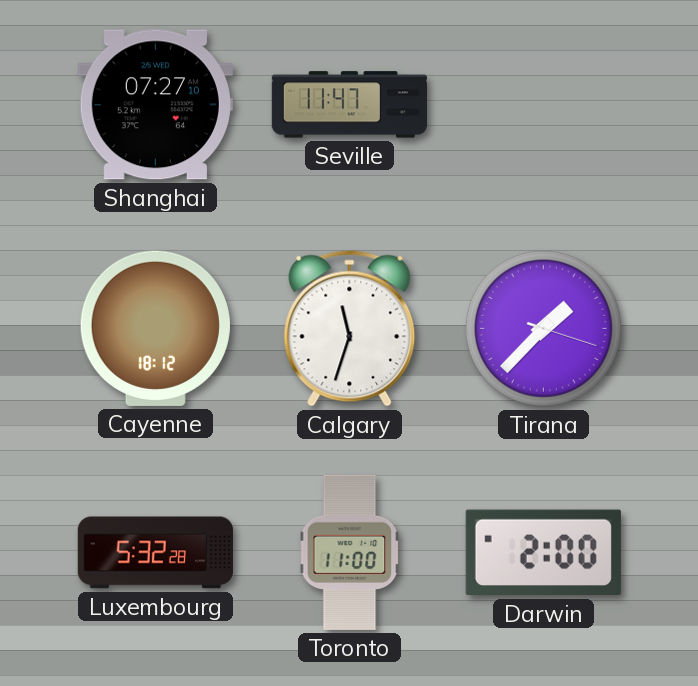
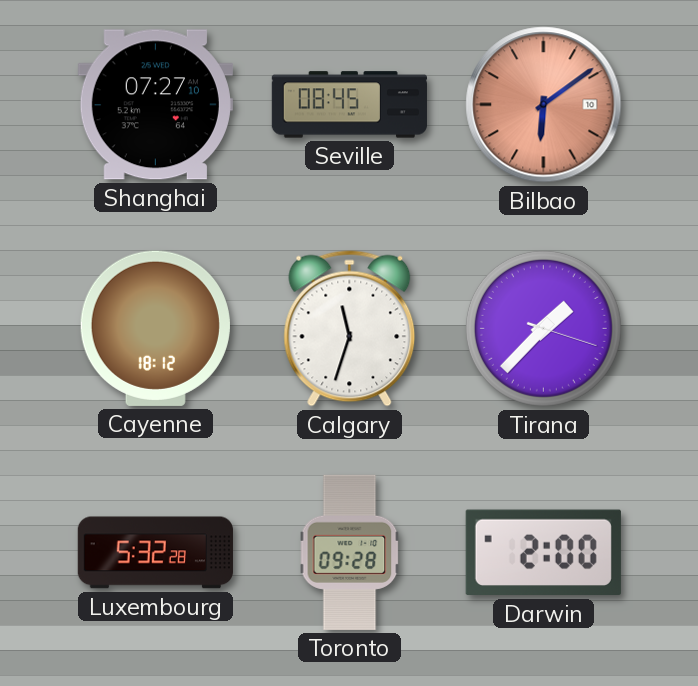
Seville: 11:47 -> 08:45 (349, 105)
Bilbao: none -> 6:09 (544, 105)
Toronto: 11:00 -> 09:28 (350, 552)
